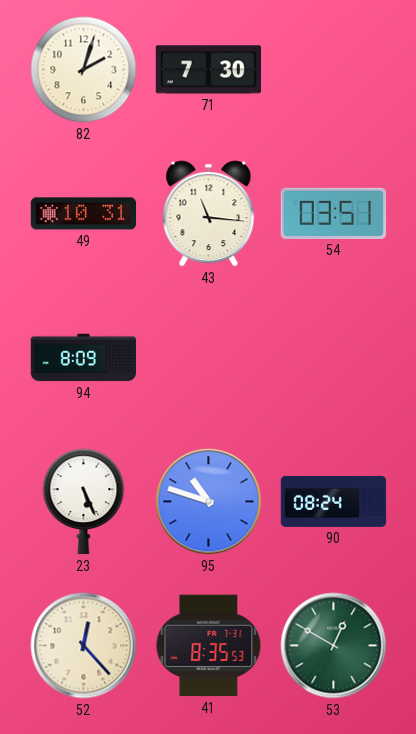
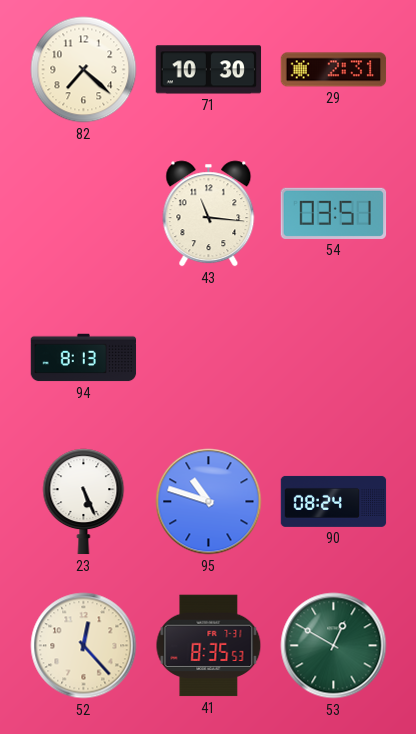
82: 2:03 -> 7:22 (84, 70)
71: 7:30 -> 10:30 (209, 70)
29: none -> 2:31 (334, 70)
49: 10:31 -> none (84, 214)
94: 8:09 -> 8:13 (84, 358)
